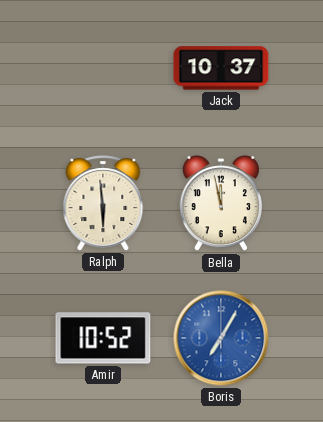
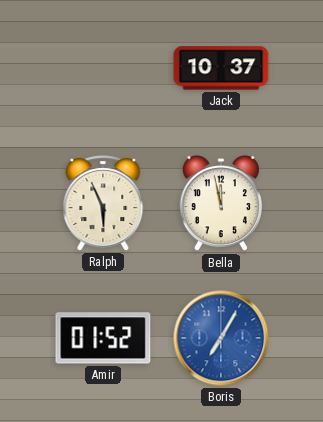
Ralph: 5:59 -> 5:56 (103, 203)
Amir: 10:52 -> 01:52 (103, 338)
